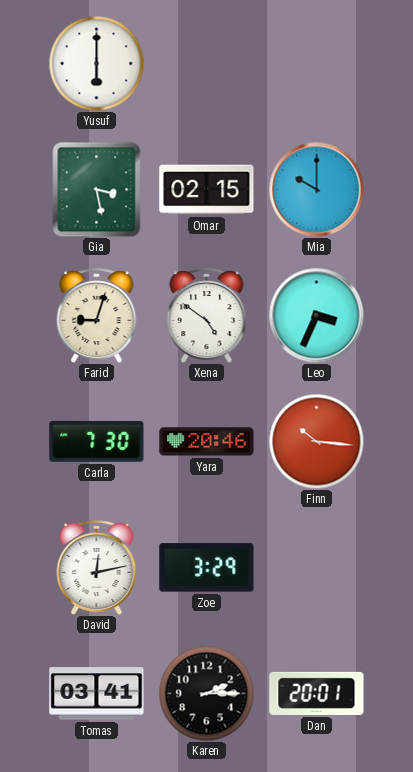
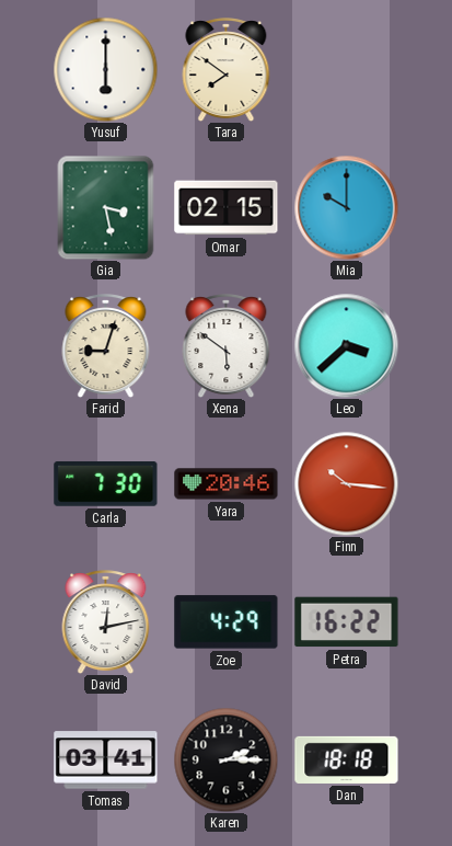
Tara: none -> 7:51 (227, 70)
Xena: 4:51 -> 5:51 (227, 346)
Leo: 3:34 -> 3:38 (346, 345)
Zoe: 3:29 -> 4:29 (227, 622)
Petra: none -> 16:22 (347, 622)
Dan: 20:01 -> 18:18 (347, 759)
